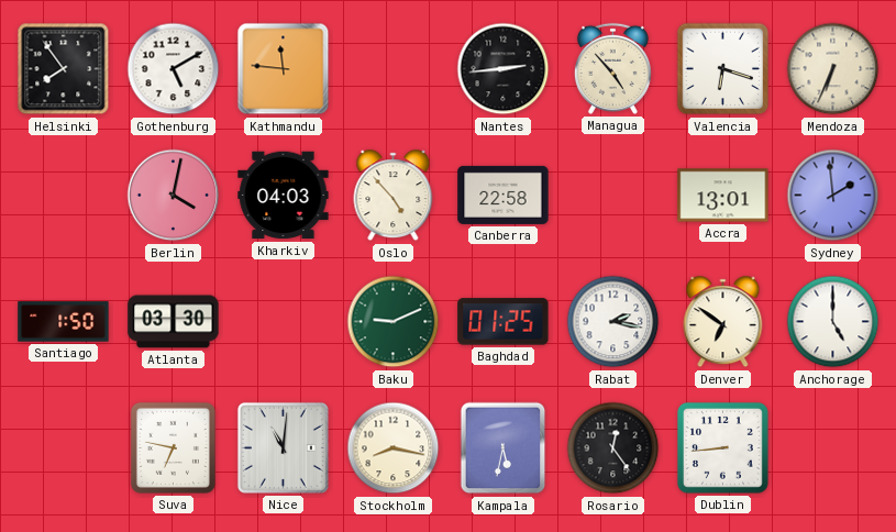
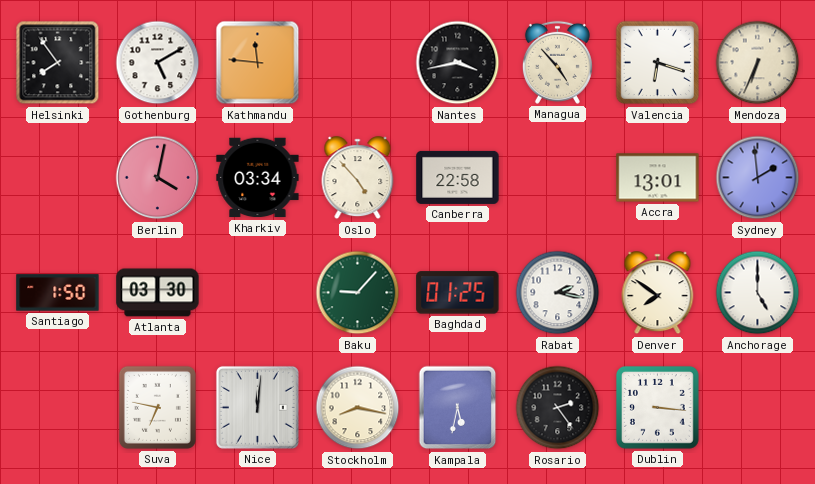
Nantes: 2:44 -> 3:43 (458, 63)
Kharkiv: 04:03 -> 03:34 (258, 178)
Baku: 9:11 -> 9:07 (358, 293)
Denver: 6:51 -> 7:51 (658, 293)
Nice: 11:01 -> 12:01 (257, 407)
Rosario: 12:24 -> 2:24 (558, 408)
Dublin: 8:44 -> 3:16 (657, 407)
